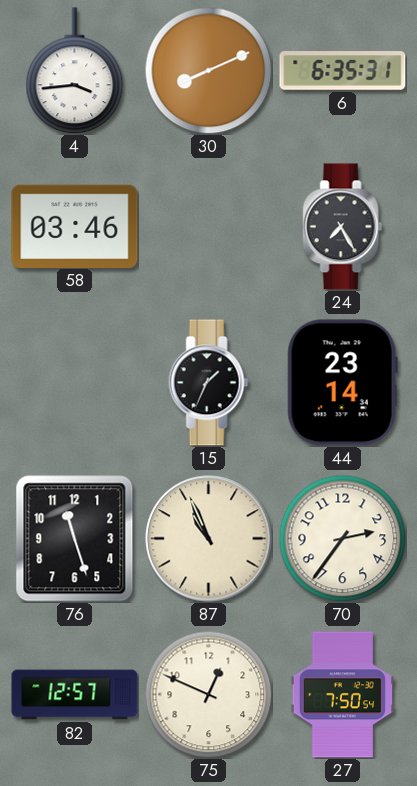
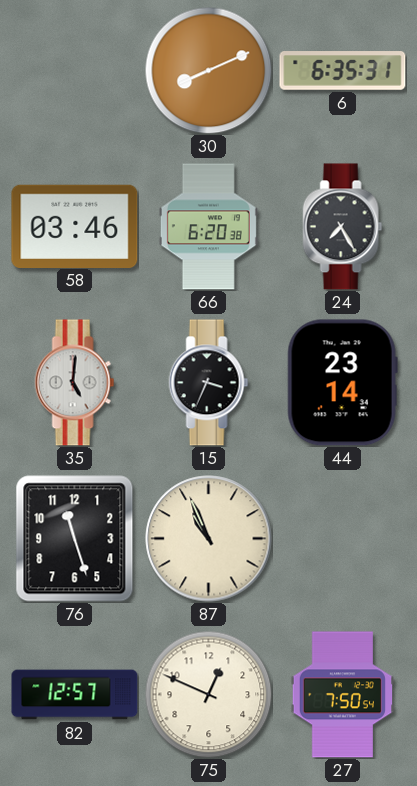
4: 3:44 -> none (75, 71)
66: none -> 6:20 (208, 227)
35: none -> 5:01 (75, 383)
15: 1:34 -> 3:34 (209, 383)
70: 2:36 -> none (342, 538)
